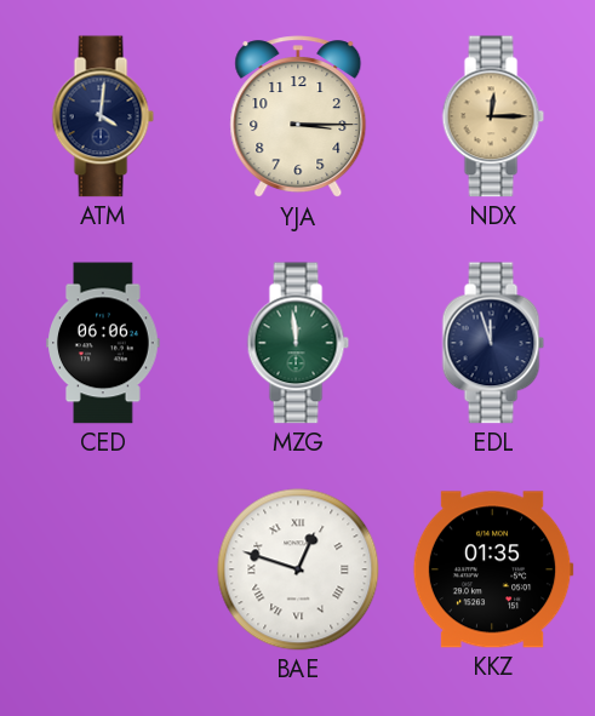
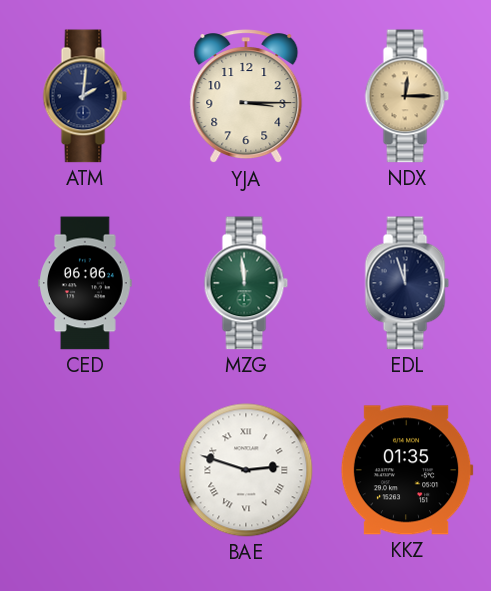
ATM: 4:01 -> 2:01 (85, 96)
BAE: 12:48 -> 2:48 (246, 470)
